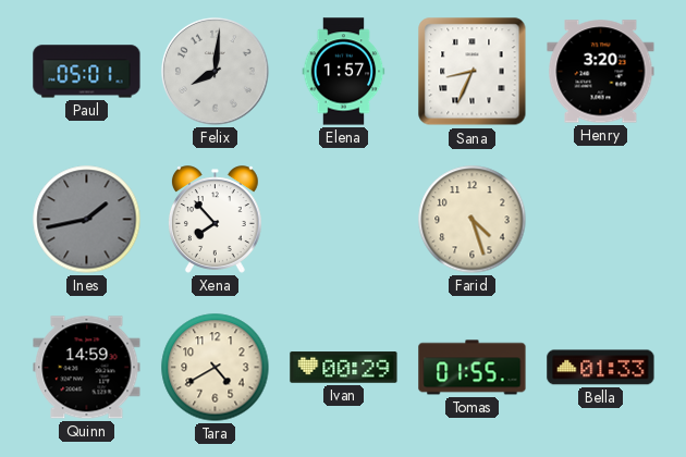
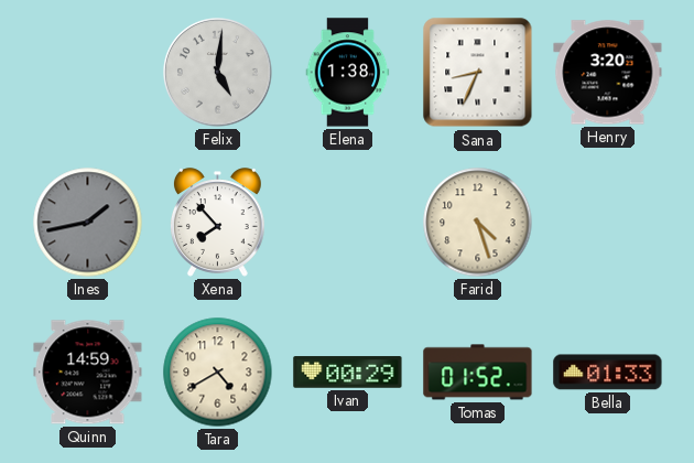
Paul: 05:01 -> none (87, 72)
Felix: 8:01 -> 5:01 (218, 73)
Elena: 1:57 -> 1:38 (348, 73)
Tomas: 01:55 -> 01:52 (478, 373)
